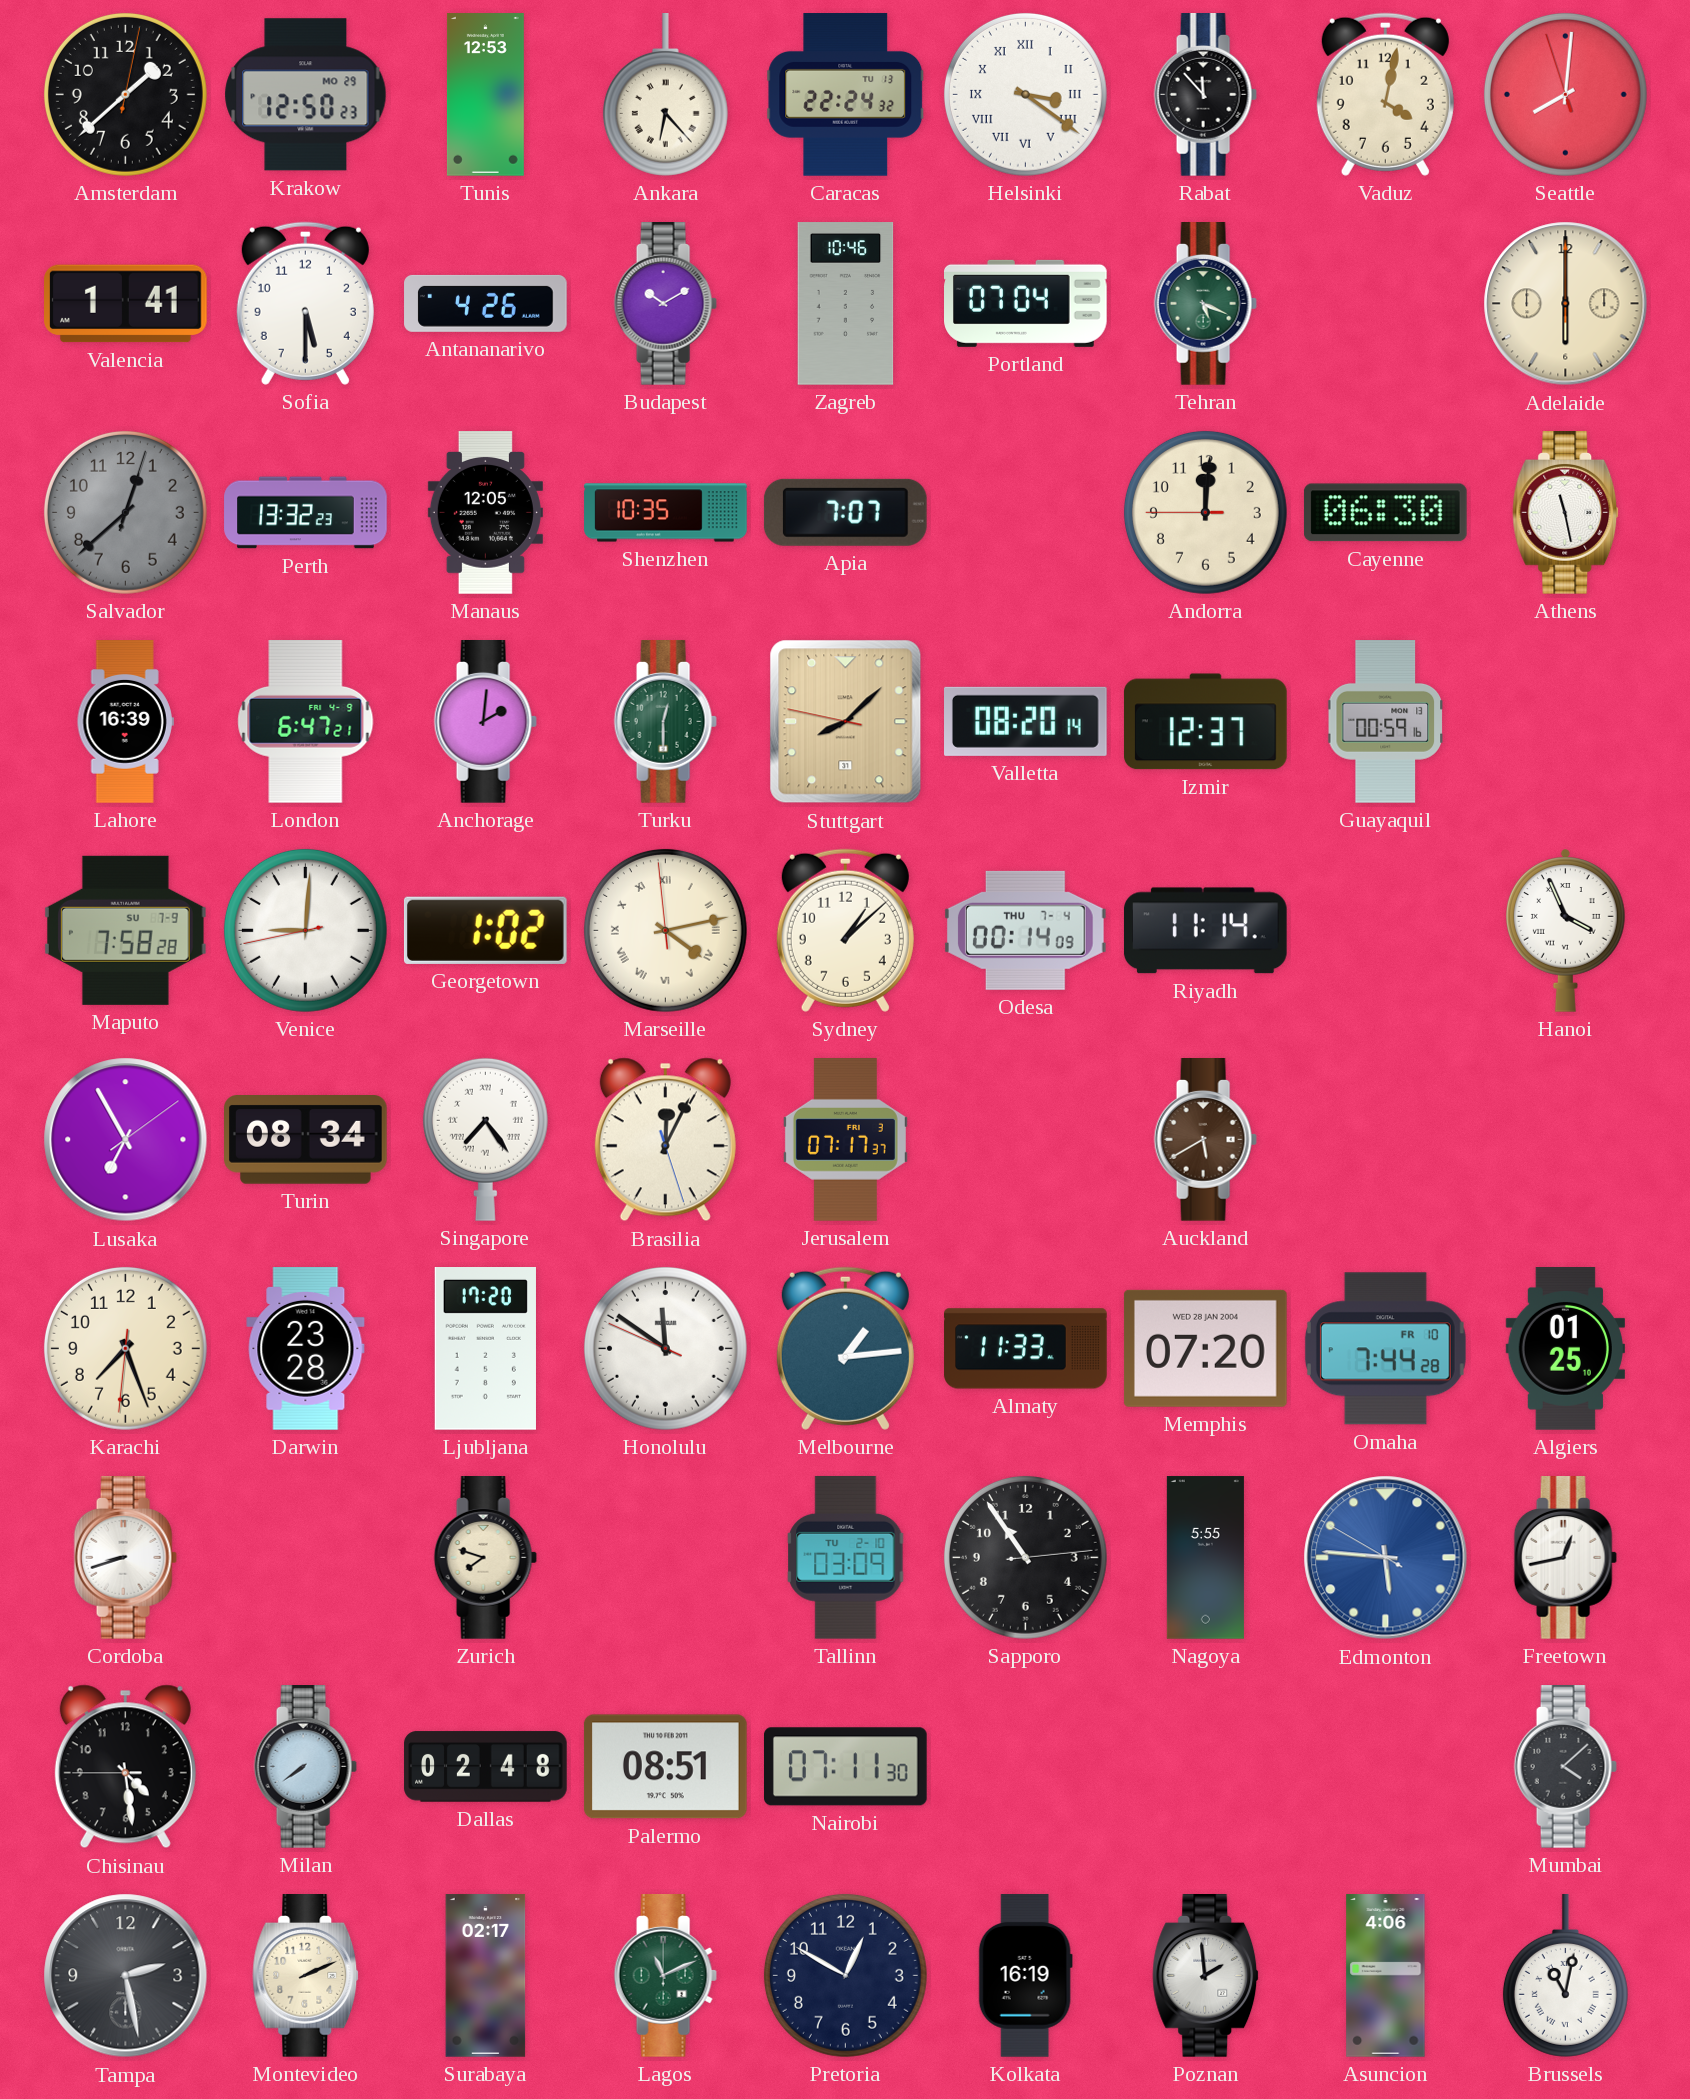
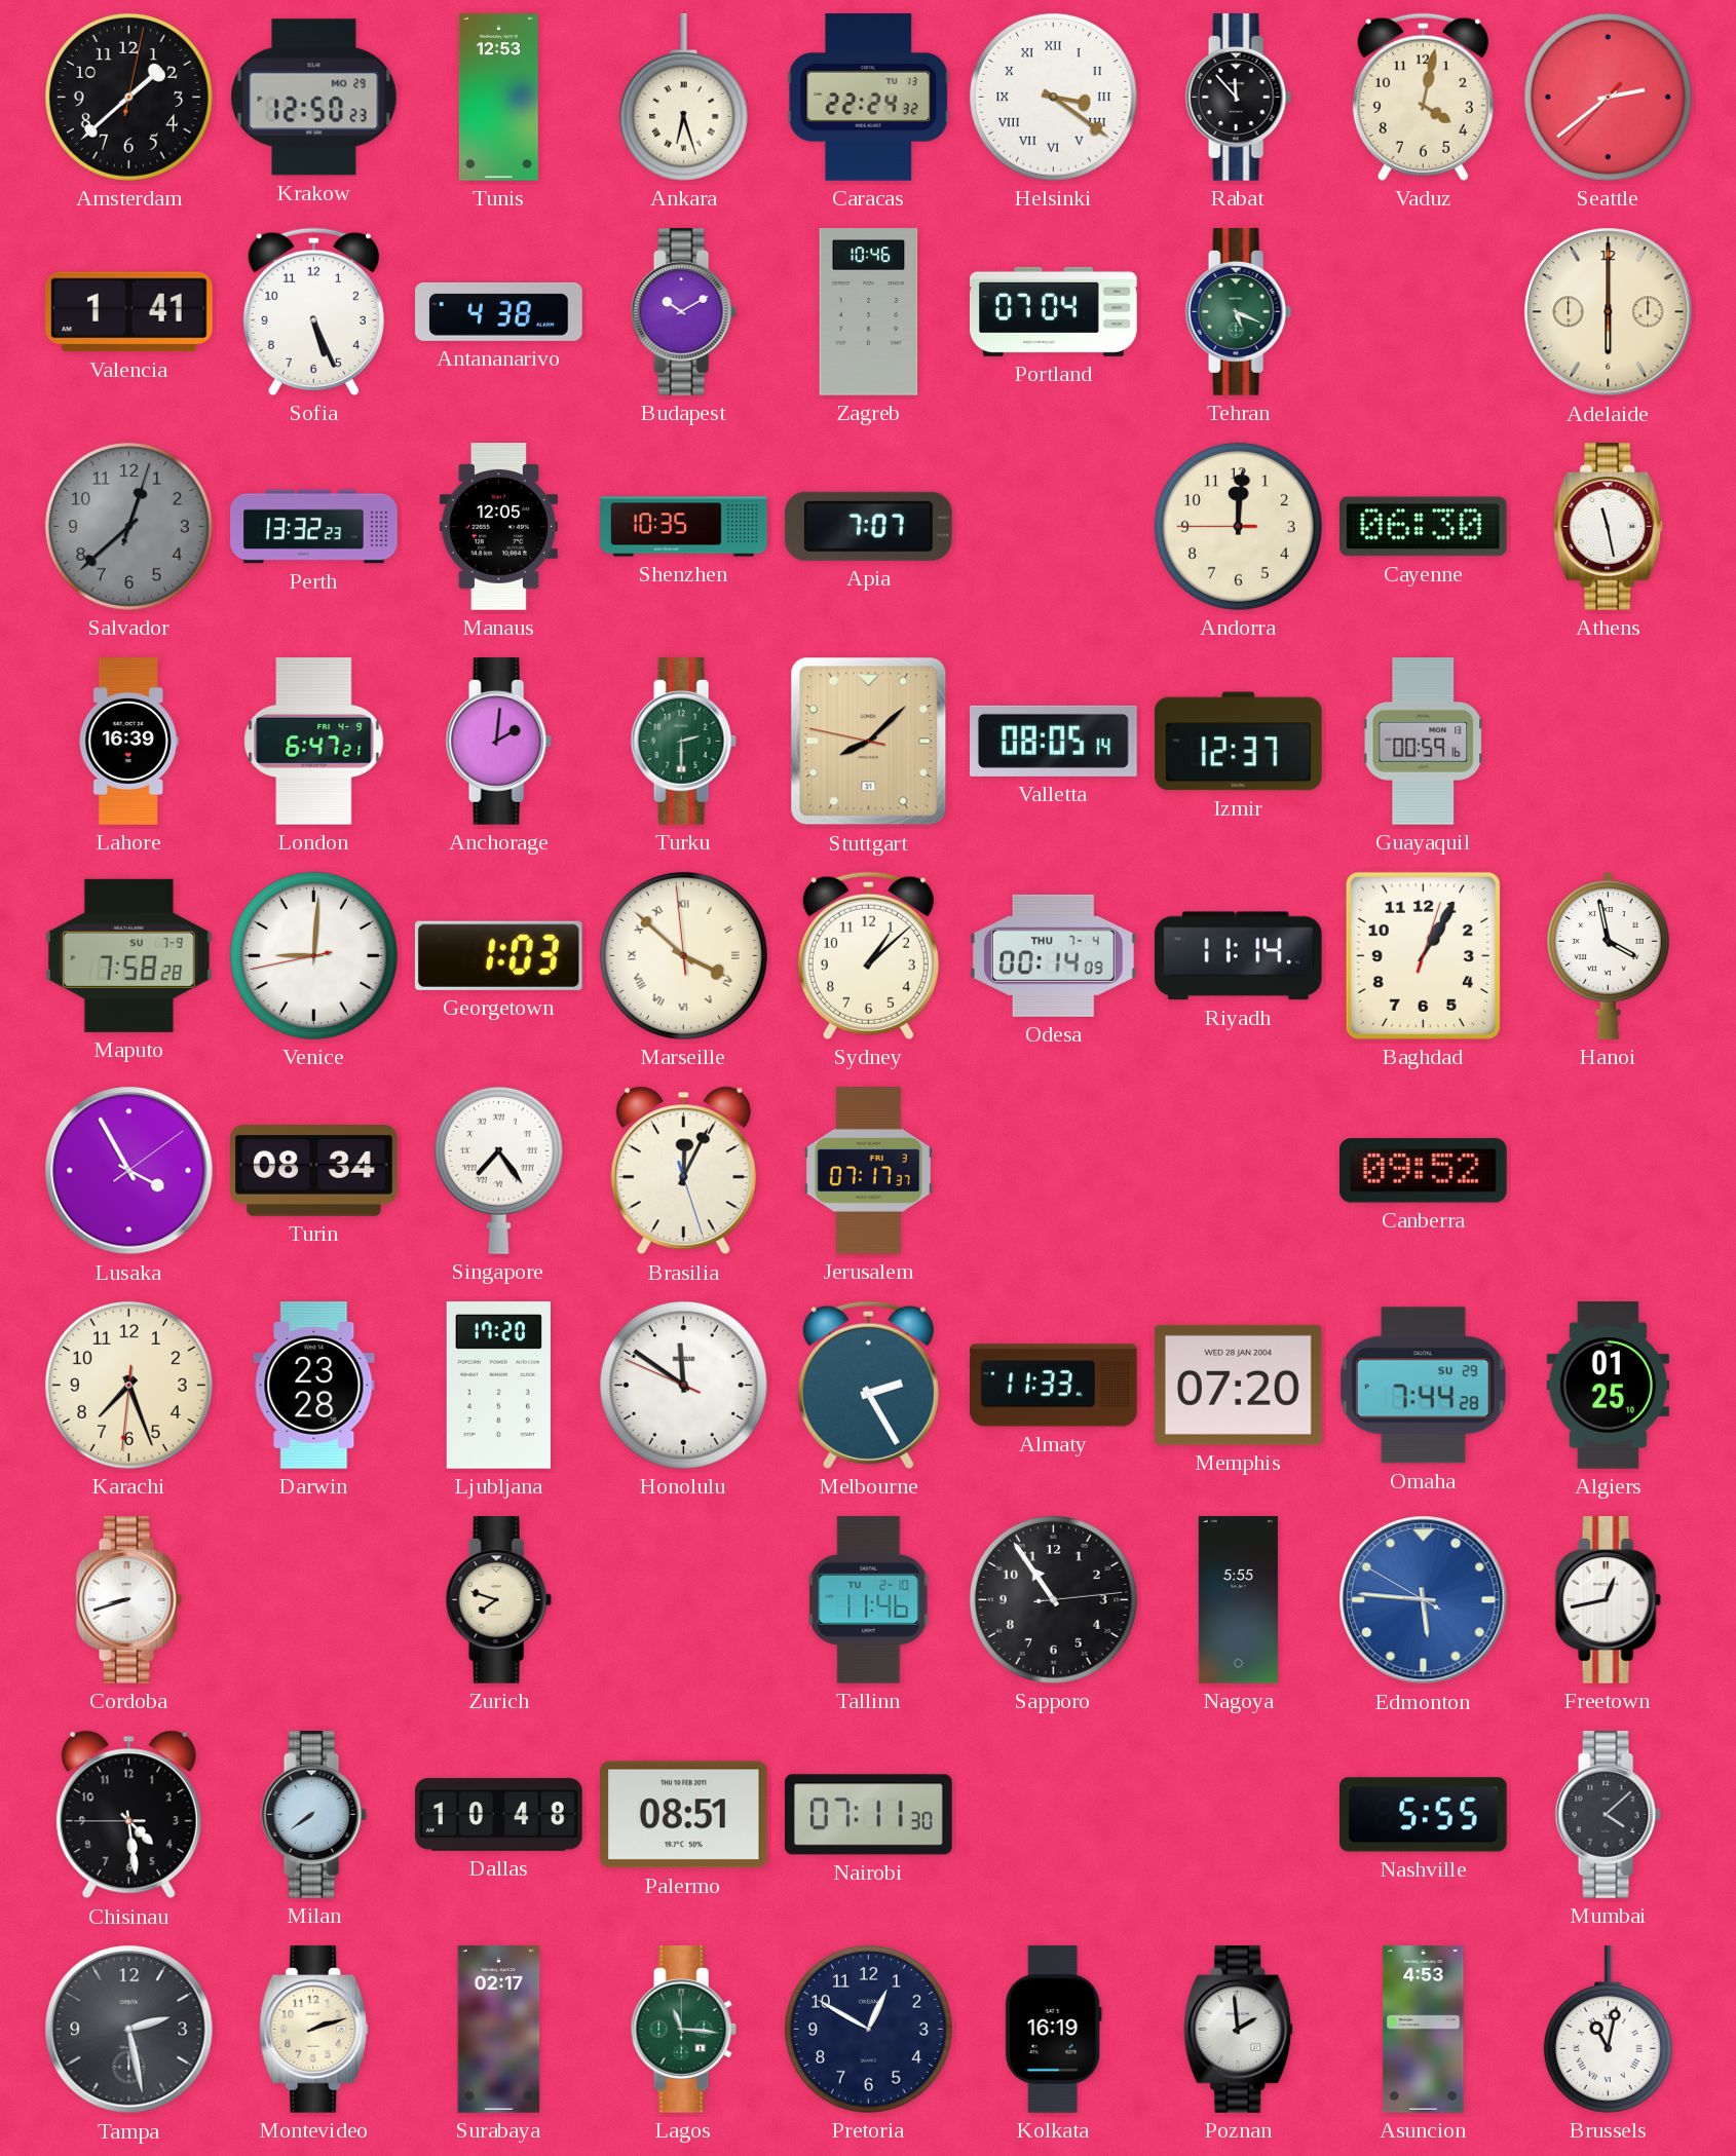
Ankara: 6:23 -> 6:27 (683, 98)
Seattle: 8:00 -> 2:38 (1608, 97)
Sofia: 5:30 -> 5:26 (313, 311)
Antananarivo: 4:26 -> 4:38 (499, 311)
Turku: 12:30 -> 2:30 (683, 742)
Valletta: 08:20 -> 08:05 (1054, 741)
Georgetown: 1:02 -> 1:03 (498, 955)
Marseille: 4:12 -> 3:51 (683, 955)
Baghdad: none -> 1:05 (1423, 955)
Hanoi: 3:56 -> 3:58 (1609, 955)
Lusaka: 6:55 -> 3:55 (129, 1171)
Auckland: 5:40 -> none (1205, 1140)
Canberra: none -> 09:52 (1424, 1171)
Melbourne: 1:14 -> 2:25 (868, 1385)
Omaha date: FR 10 -> SU 29 (1423, 1386)
Tallinn: 03:09 -> 11:46 (869, 1600)
Dallas: 02:48 -> 10:48 (499, 1815)
Nashville: none -> 5:55 (1424, 1815)
Montevideo: 2:11 -> 2:12 (314, 2030)
Lagos: 11:11 -> 11:16 (683, 2030)
Asuncion: 4:06 -> 4:53 (1424, 2030)
